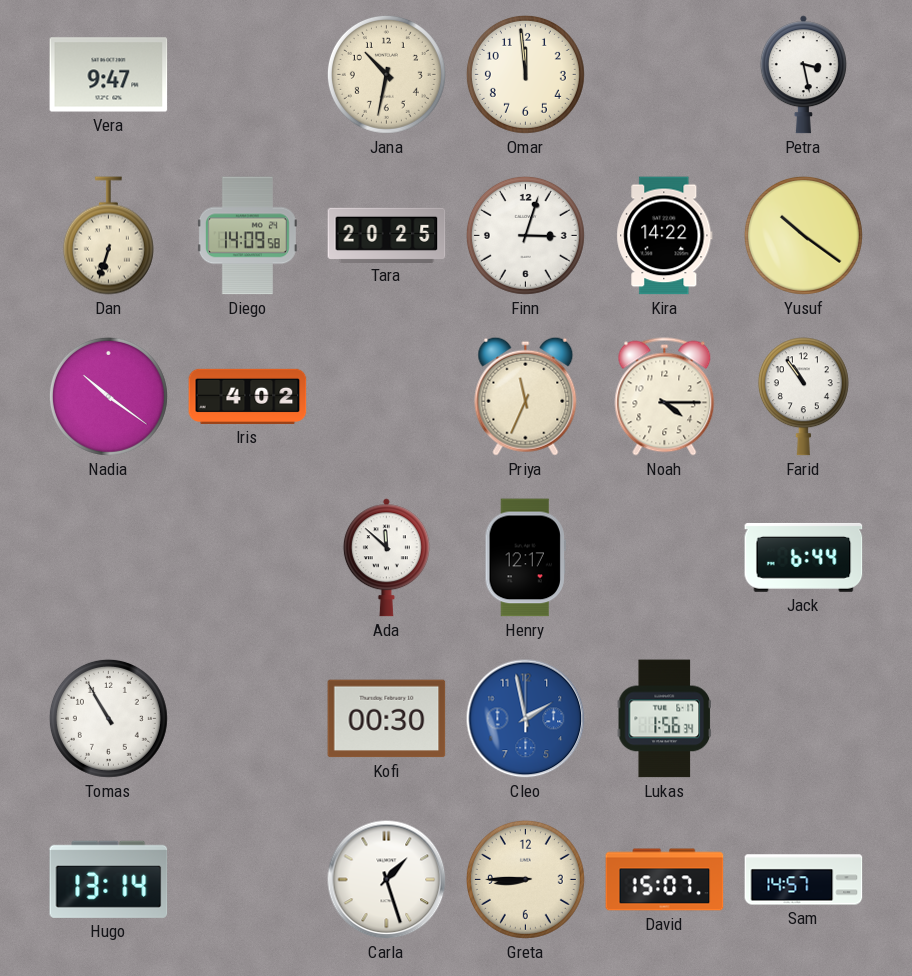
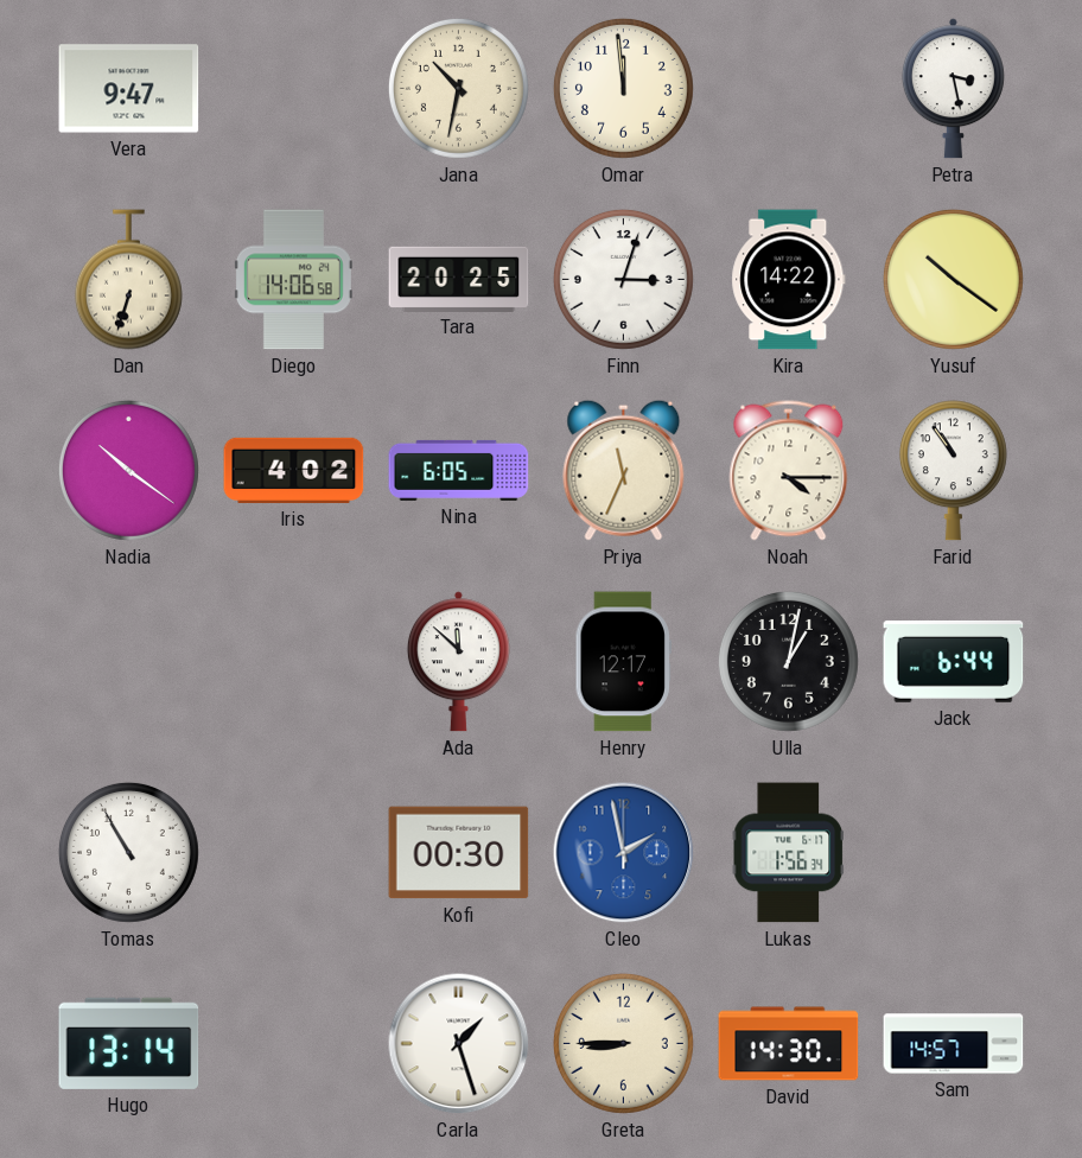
Diego: 14:09 -> 14:06 (293, 280)
Nina: none -> 6:05 (459, 470)
Ulla: none -> 1:02 (788, 661)
David: 15:07 -> 14:30 (789, 1044)
